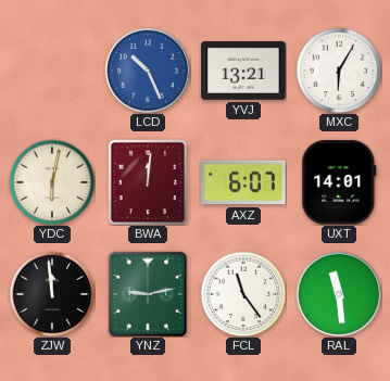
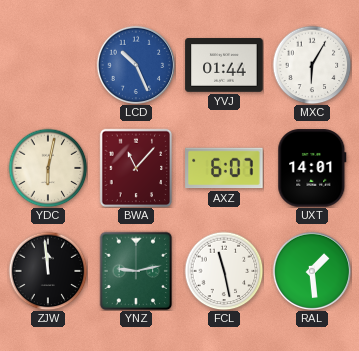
YVJ: 13:21 -> 01:44 (224, 65)
BWA: 12:01 -> 11:07 (136, 168)
FCL: 11:24 -> 11:28 (224, 271)
RAL: 11:29 -> 1:29 (311, 270)
